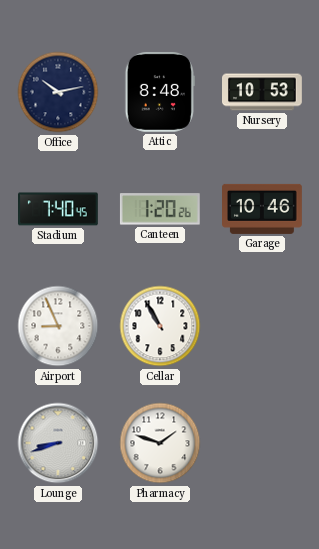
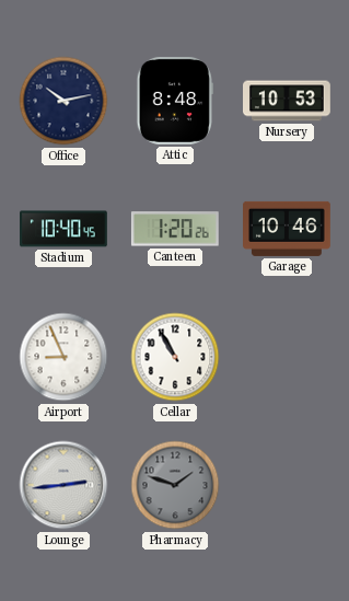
Stadium: 7:40 -> 10:40 (65, 229)
Lounge: 8:42 -> 2:44 (63, 485)
Pharmacy dial: white -> grey (175, 485)
